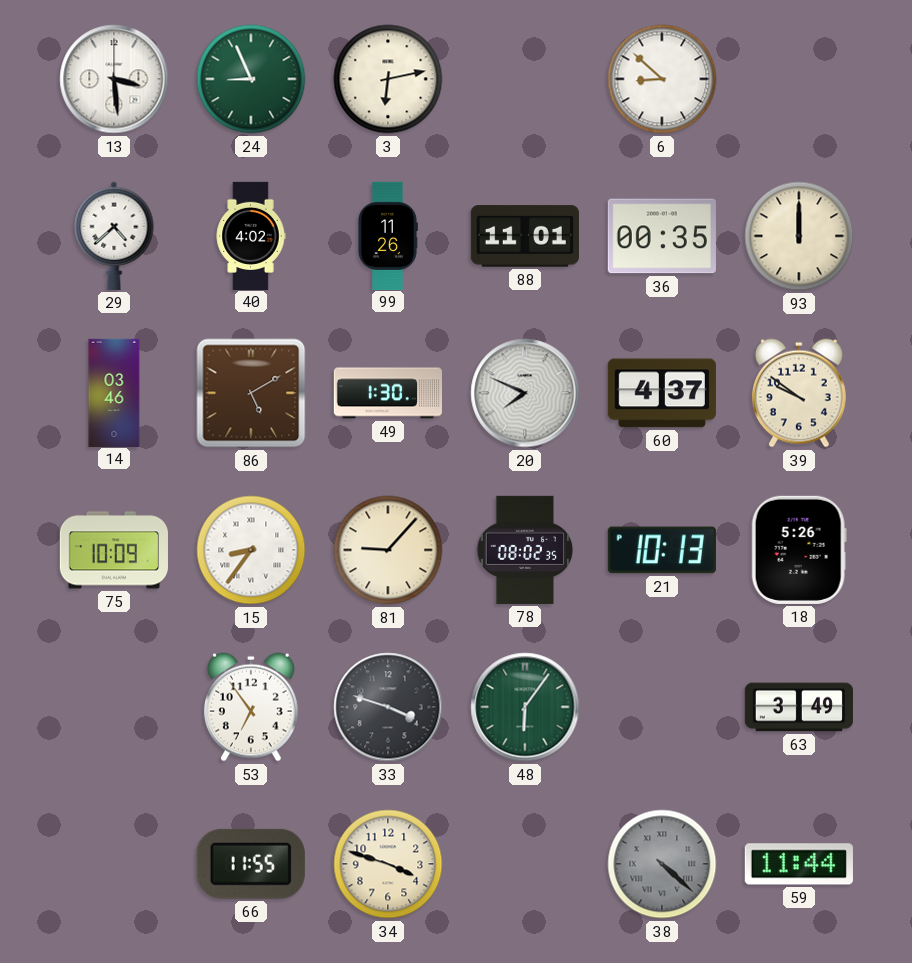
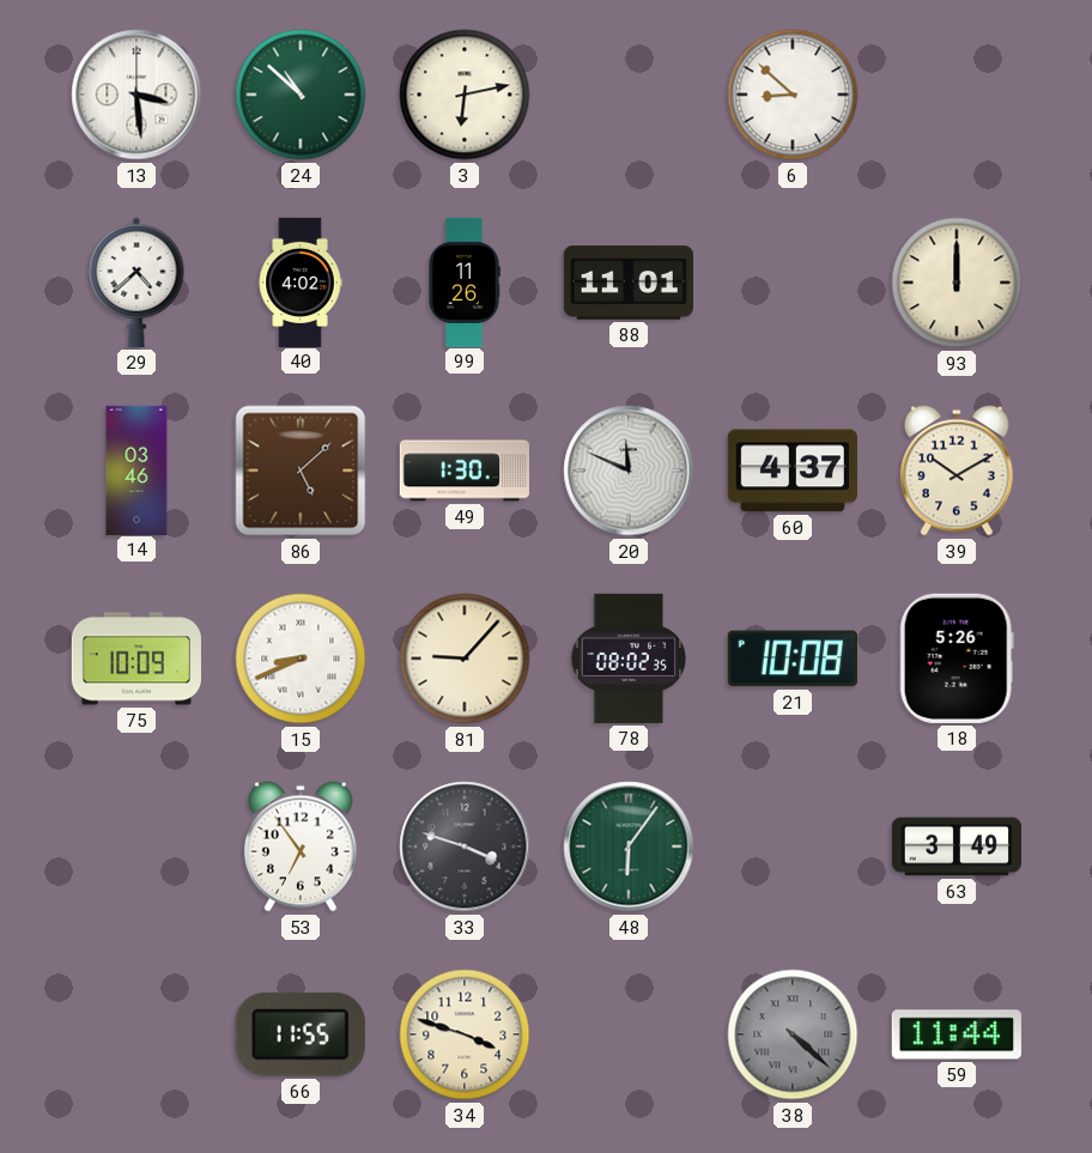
24: 8:56 -> 10:52 (301, 95)
36: 00:35 -> none (662, 236)
86: 5:10 -> 5:08 (301, 471)
20: 7:49 -> 11:49 (629, 471)
39: 9:51 -> 10:10 (957, 471)
15: 8:36 -> 8:41 (301, 659)
21: 10:13 -> 10:08 (793, 659)
